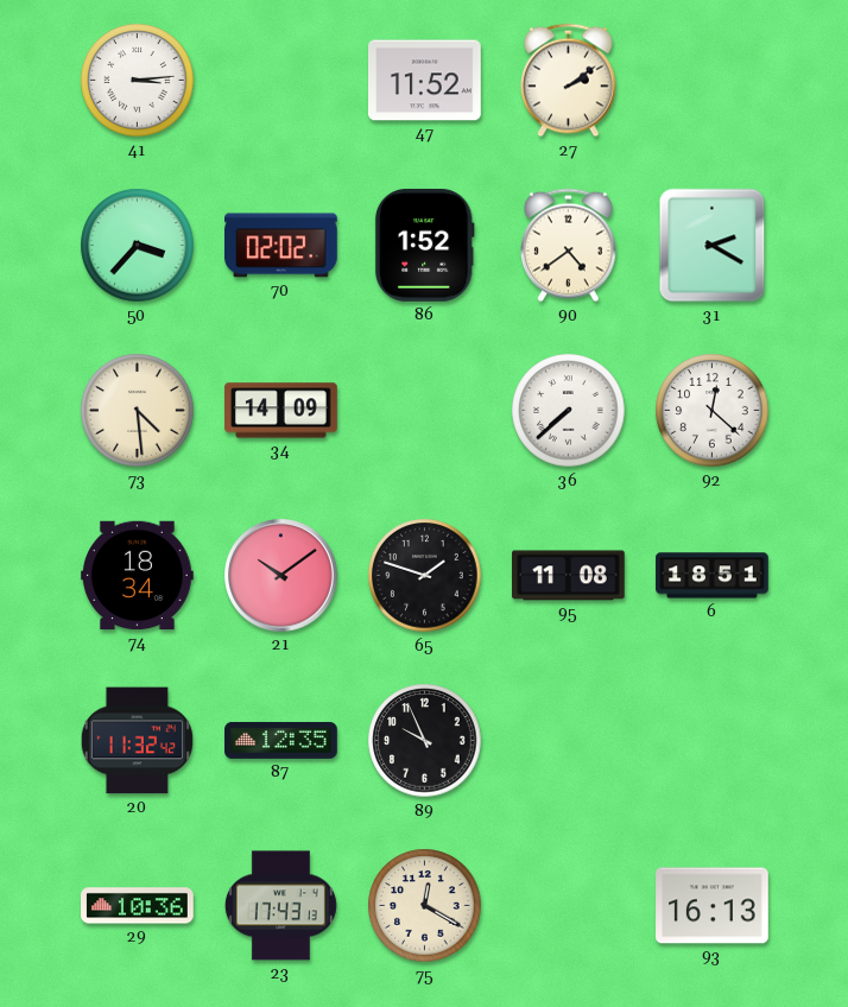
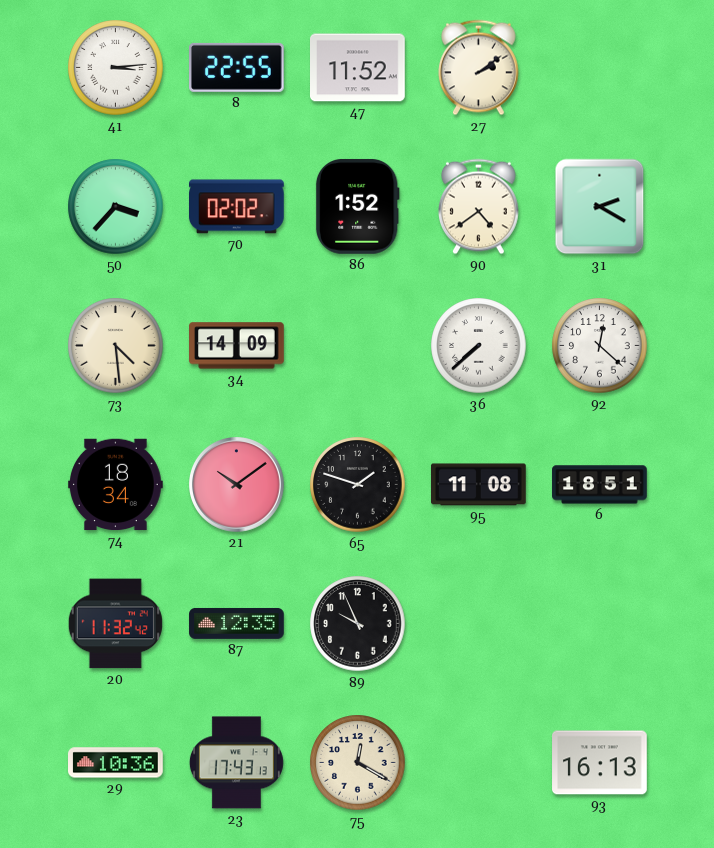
8: none -> 22:55 (237, 67)
